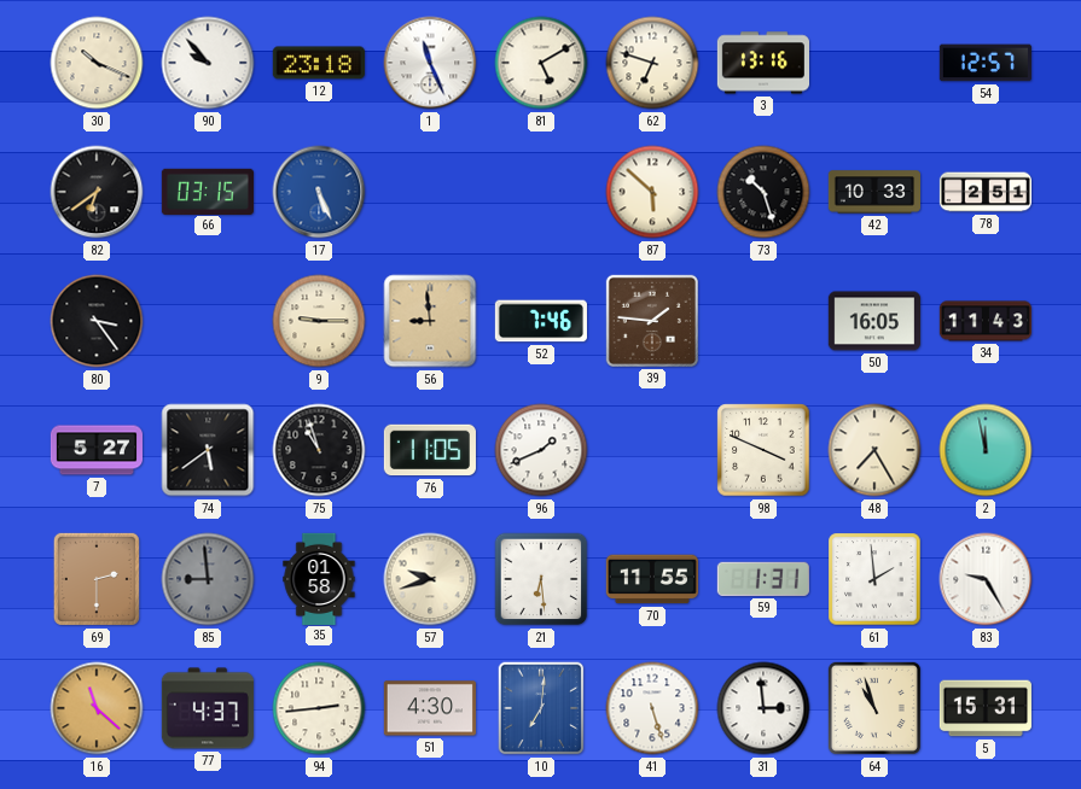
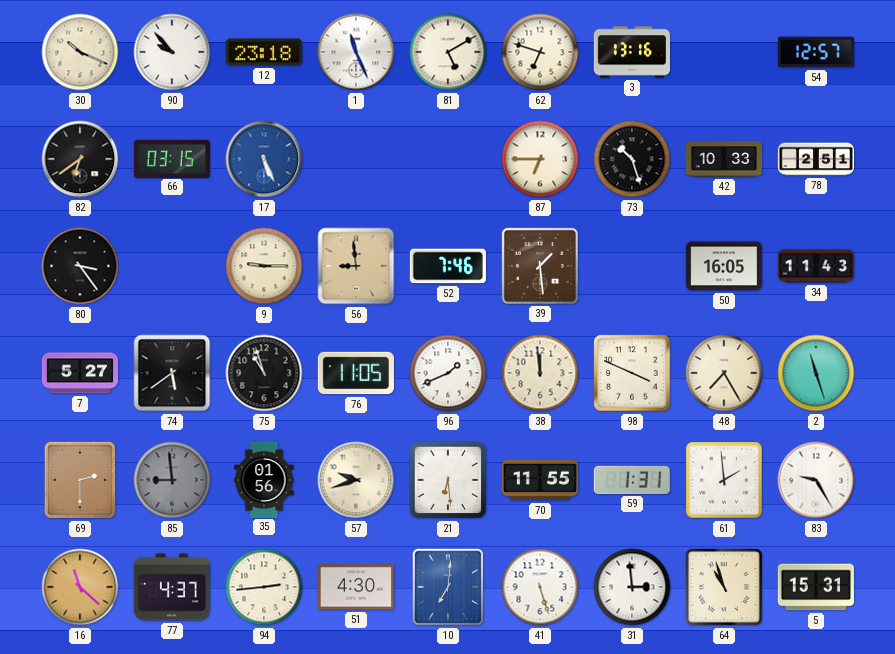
87: 5:52 -> 6:45 (540, 159)
39: 1:46 -> 1:29 (540, 266)
38: none -> 11:59 (540, 373)
2: 11:58 -> 11:27 (816, 373)
35: 01:58 -> 01:56 (264, 479)
